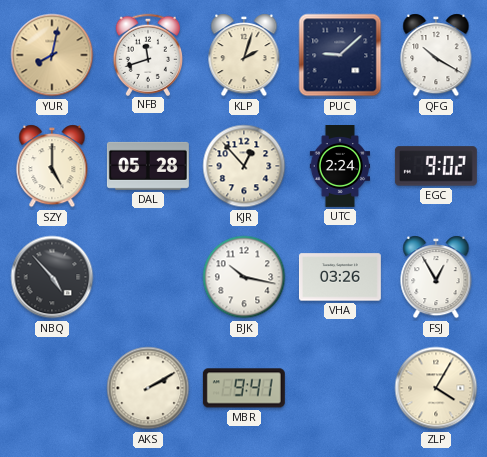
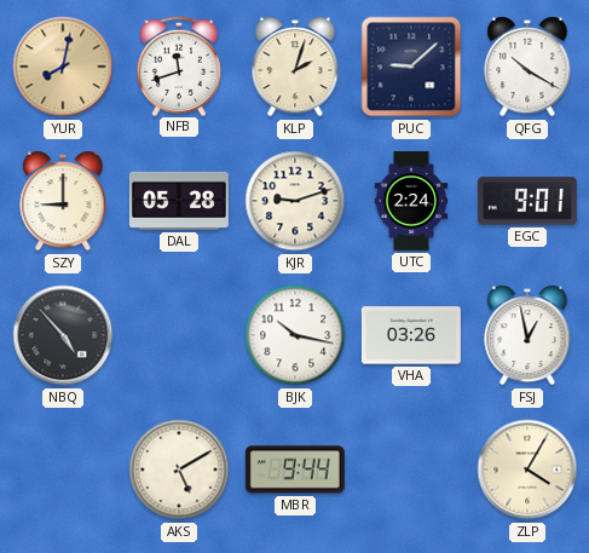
SZY: 5:00 -> 9:00 (63, 201)
KJR: 12:53 -> 9:12 (295, 201)
EGC: 9:02 -> 9:01 (527, 201)
FSJ: 12:55 -> 12:58 (527, 335)
AKS: 2:10 -> 5:10 (179, 470)
MBR: 9:41 -> 9:44 (295, 470)
